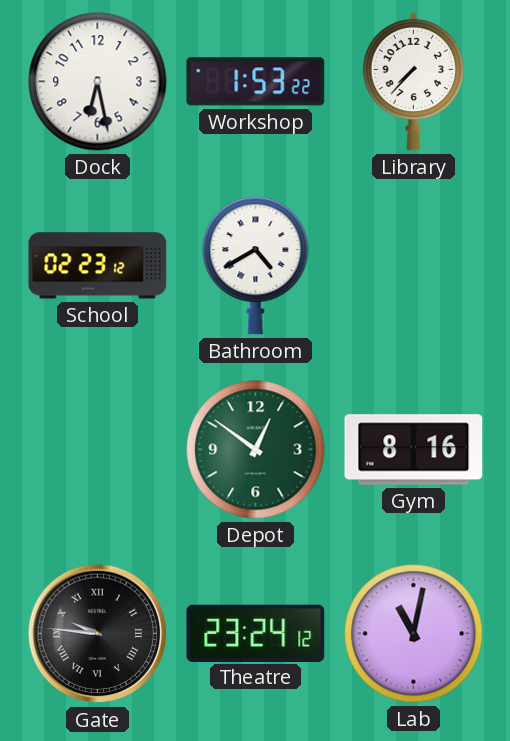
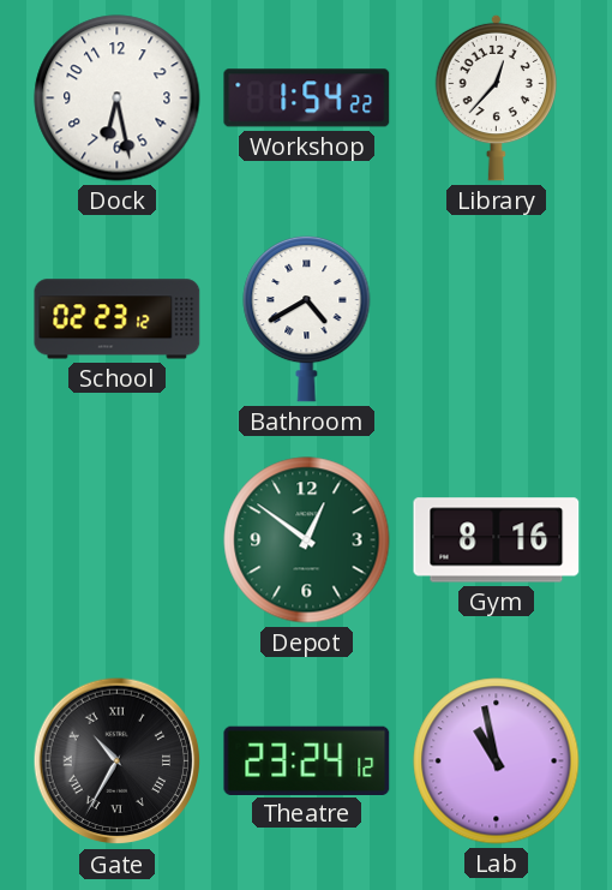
Workshop: 1:53 -> 1:54 (307, 98)
Library: 7:37 -> 12:37 (496, 97)
Gate: 9:46 -> 10:35 (118, 761)
Lab: 11:02 -> 10:58 (497, 761)
